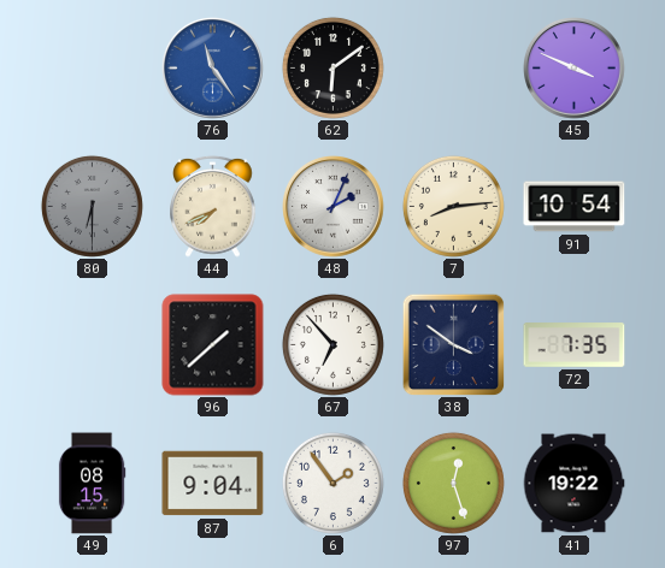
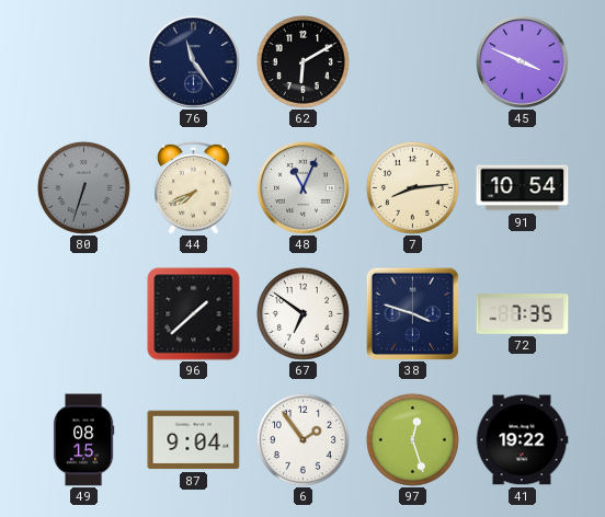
76 dial: blue -> navy (194, 62)
62: 6:09 -> 6:10 (302, 61)
80: 6:30 -> 6:33 (83, 187)
48: 2:04 -> 11:04 (304, 188)
67: 6:53 -> 6:51 (302, 313)
38: 3:51 -> 3:48 (412, 313)
